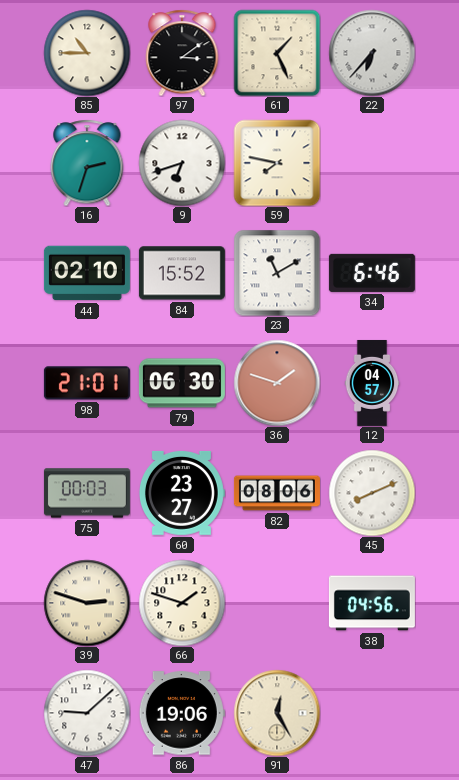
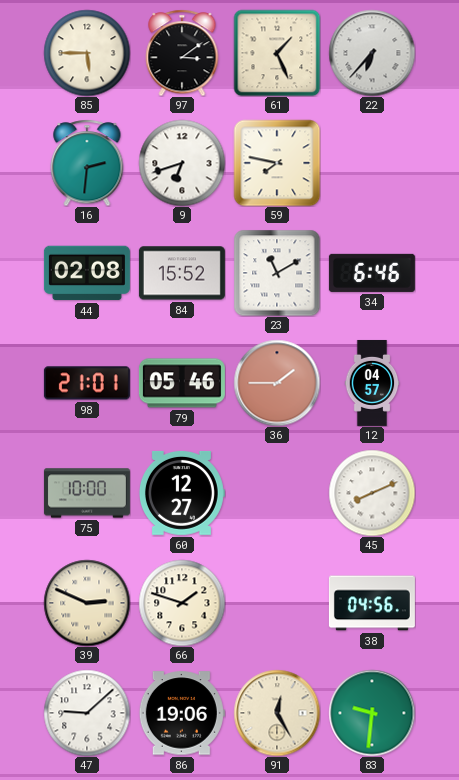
85: 10:45 -> 5:45 (87, 53)
16: 2:33 -> 2:31 (87, 163)
44: 02:10 -> 02:08 (87, 273)
79: 06:30 -> 05:46 (182, 383)
36: 1:48 -> 1:45 (277, 383)
75: 00:03 -> 10:00 (87, 493)
60: 23:27 -> 12:27 (182, 493)
82: 08:06 -> none (277, 493)
39: 2:48 -> 2:49 (87, 603)
83: none -> 9:31 (372, 713)
